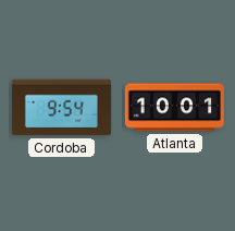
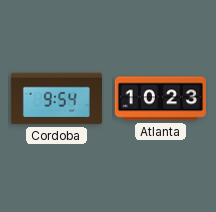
Atlanta: 10:01 -> 10:23 (160, 99)
